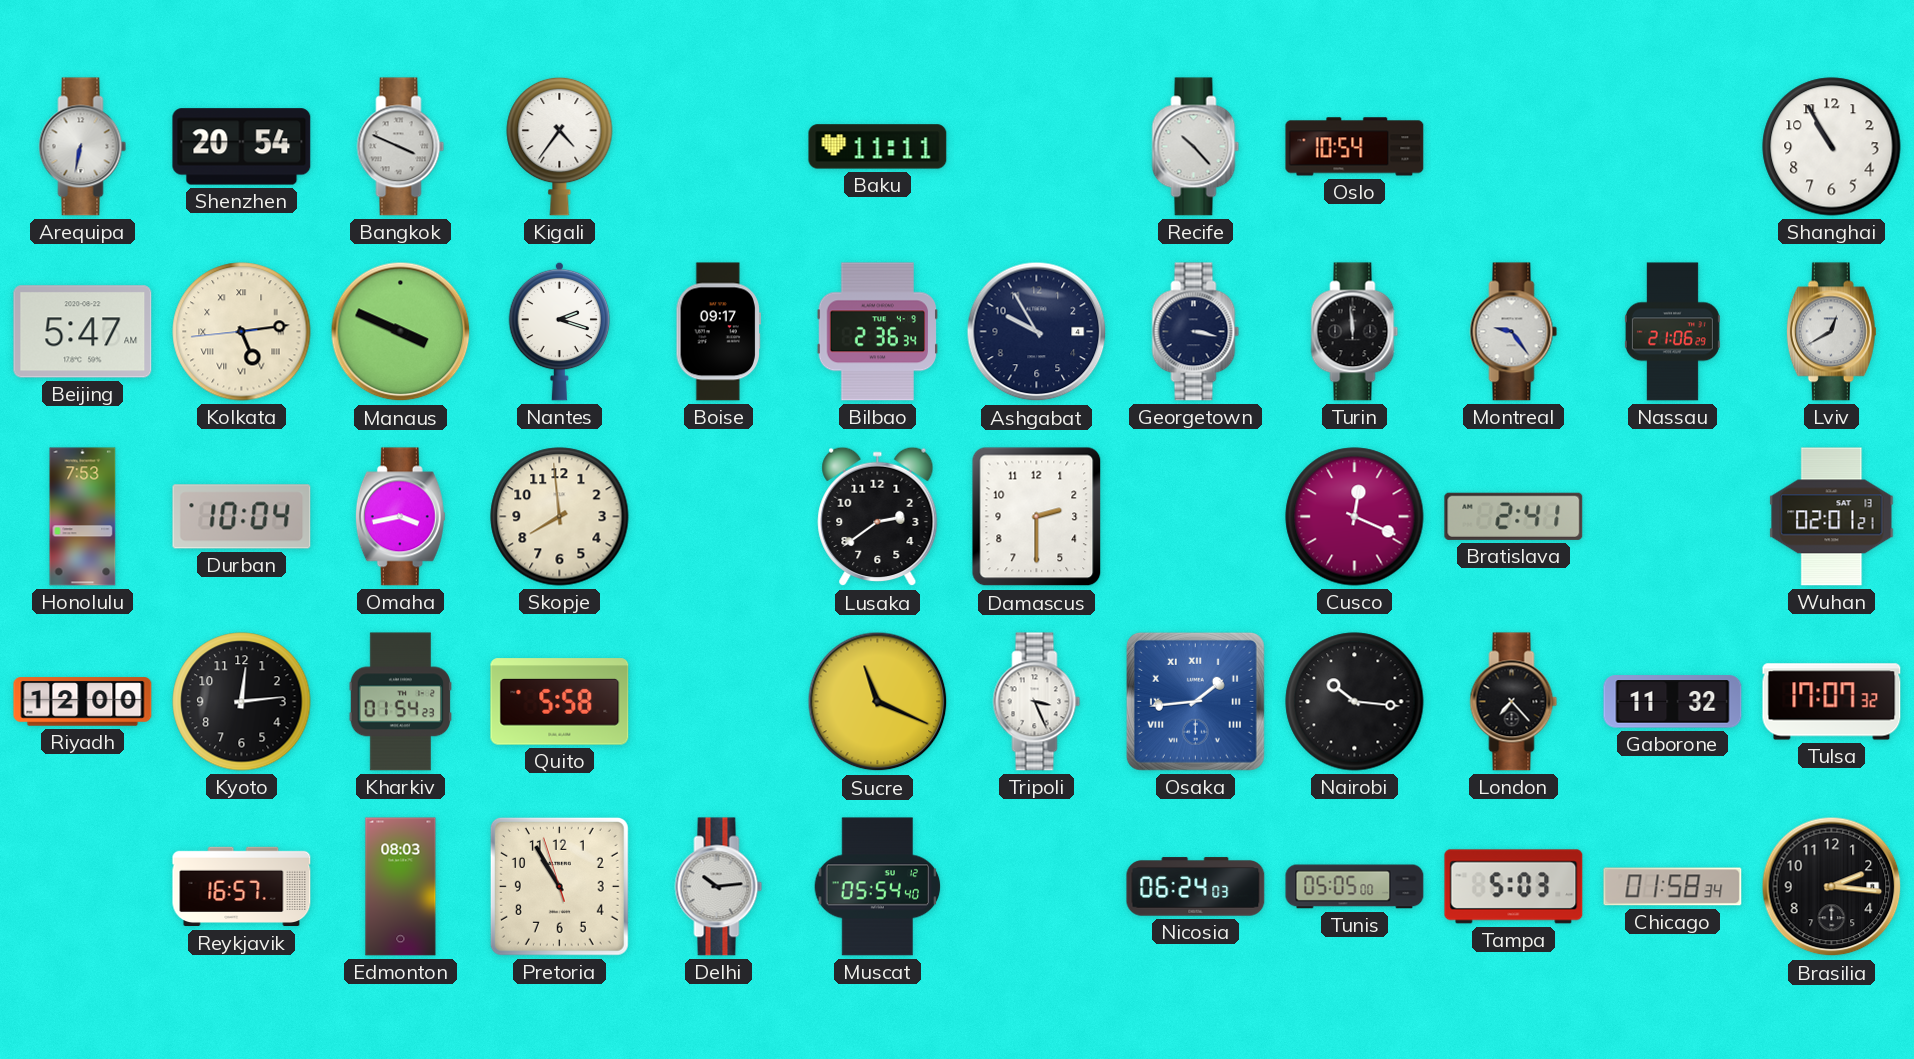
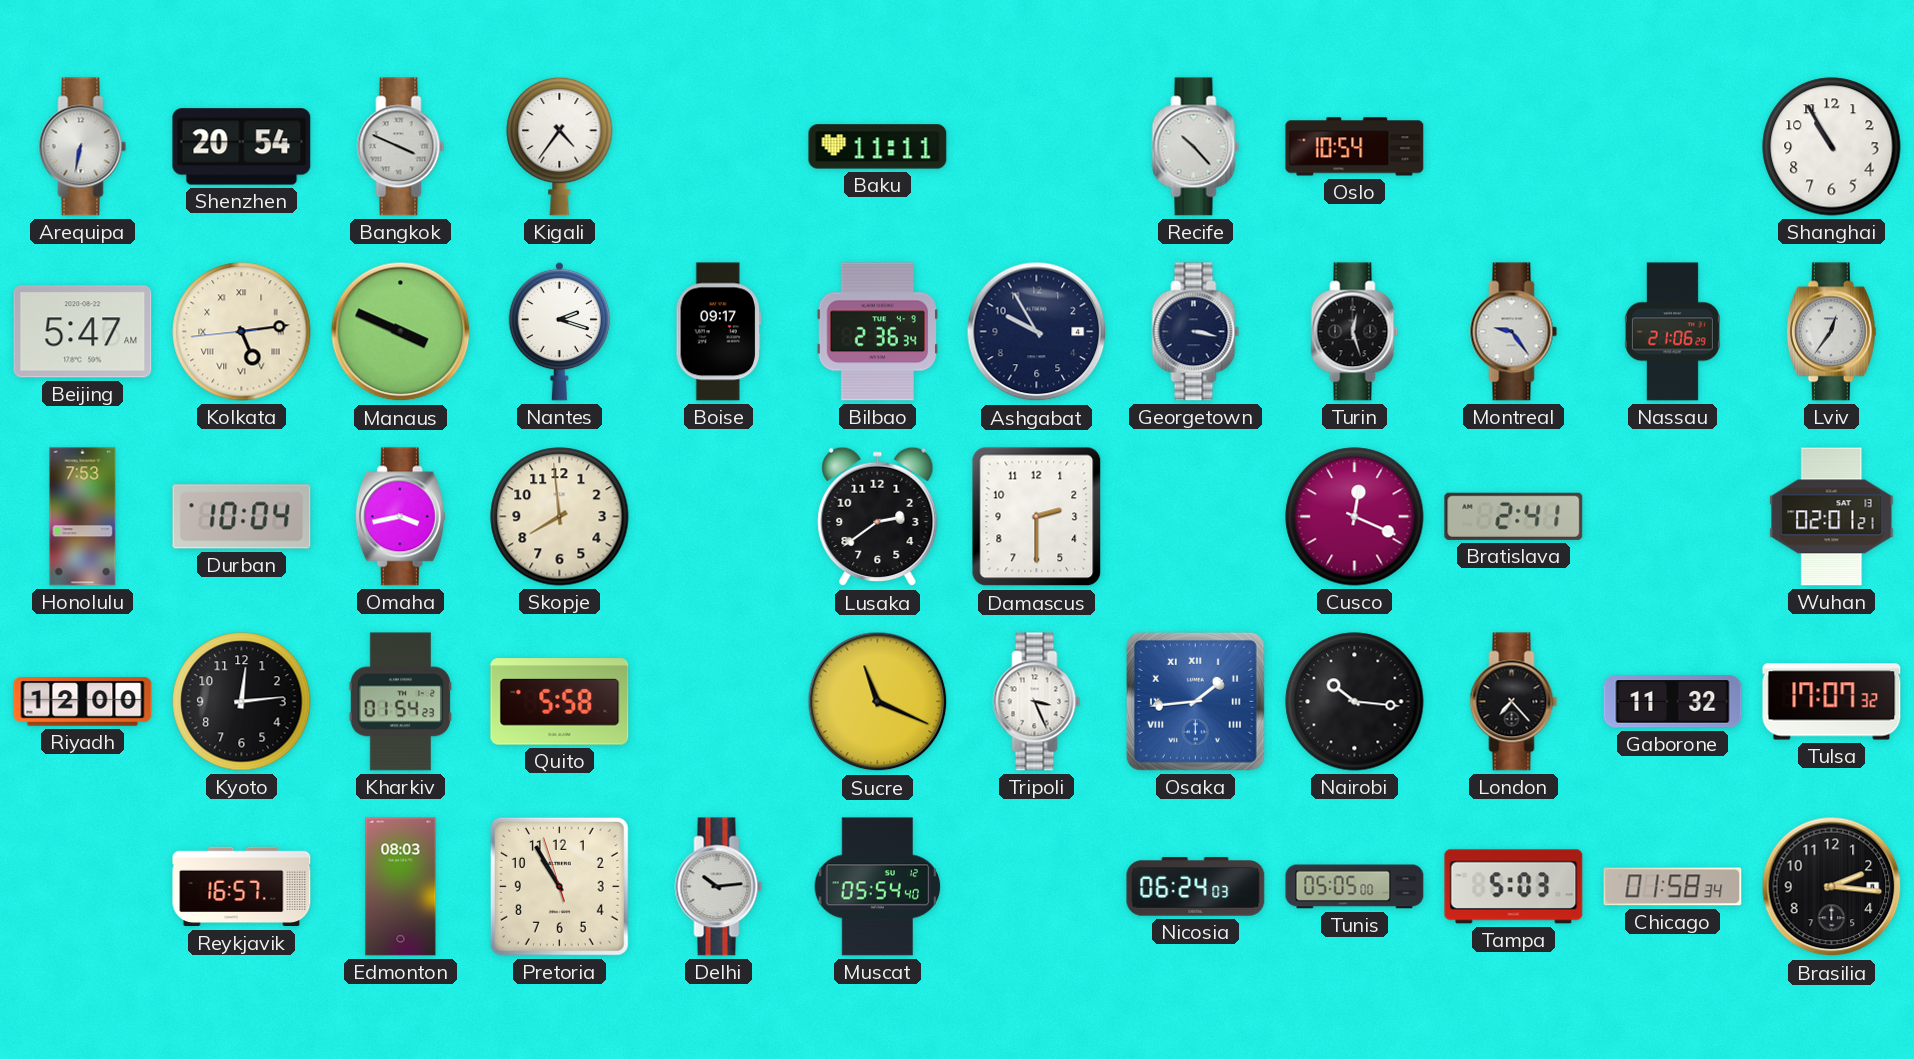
Turin: 11:59 -> 12:27 (1355, 332)
Lviv: 12:40 -> 12:36 (1831, 332)
